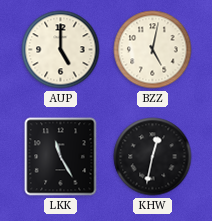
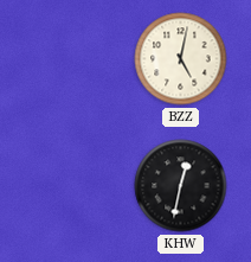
AUP: 5:00 -> none (61, 50)
LKK: 11:25 -> none (61, 157)
